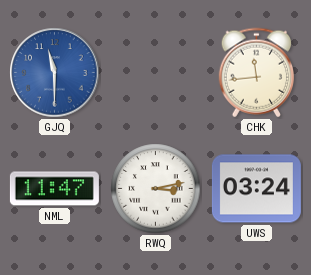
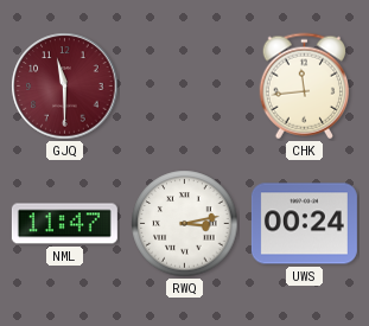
GJQ dial: blue -> burgundy (65, 87)
UWS: 03:24 -> 00:24 (304, 224)
